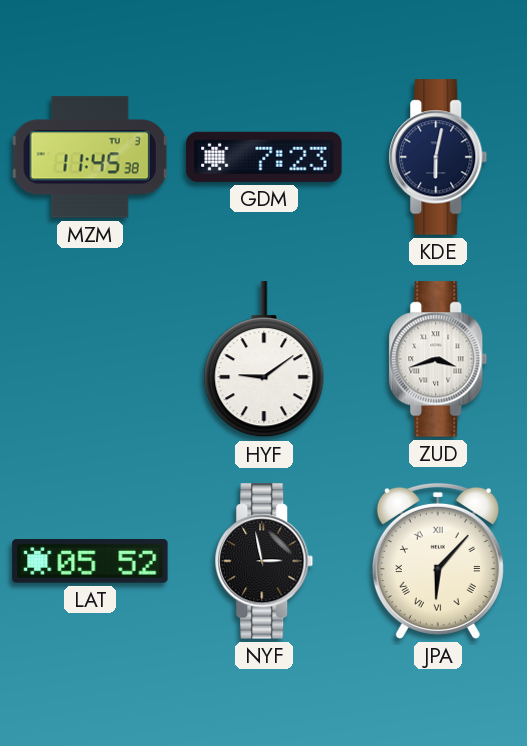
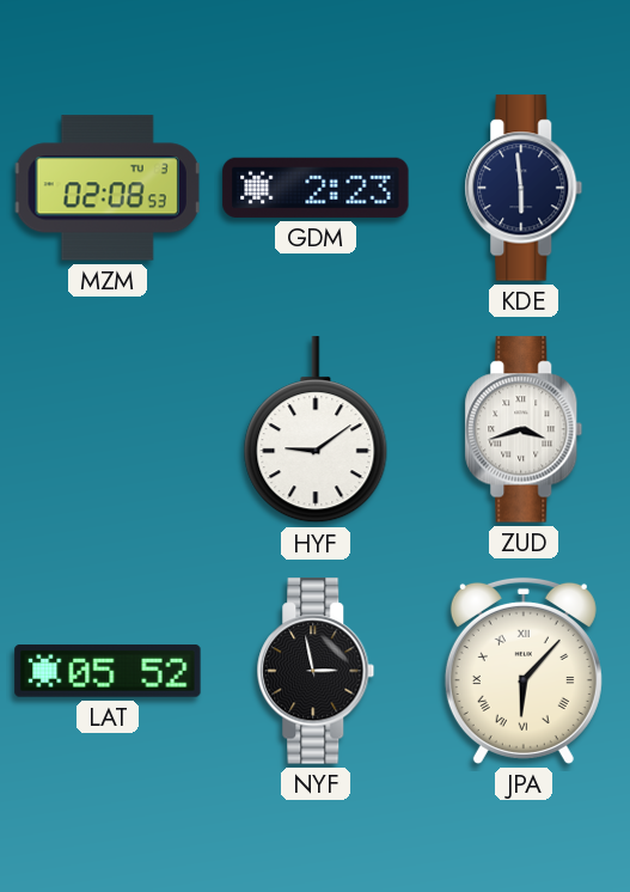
MZM: 11:45 -> 02:08 (108, 188)
GDM: 7:23 -> 2:23 (316, 188)
KDE: 6:02 -> 5:59 (524, 188)
